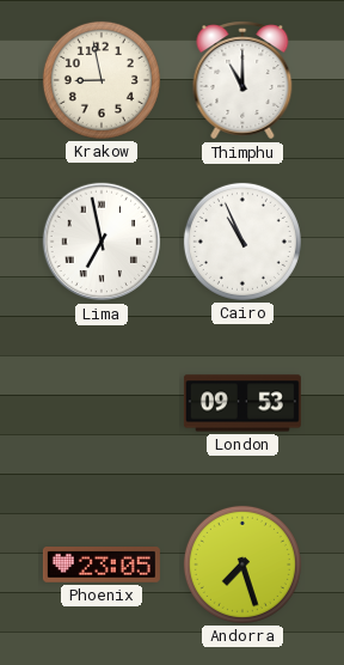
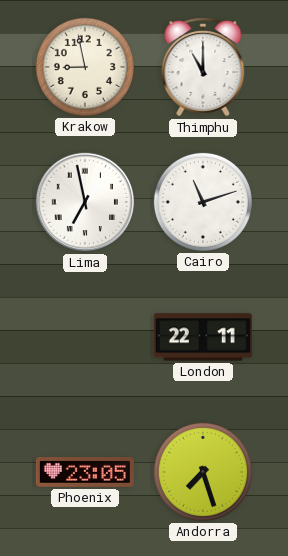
Cairo: 10:56 -> 11:12 (203, 202)
London: 09:53 -> 22:11 (203, 337)
